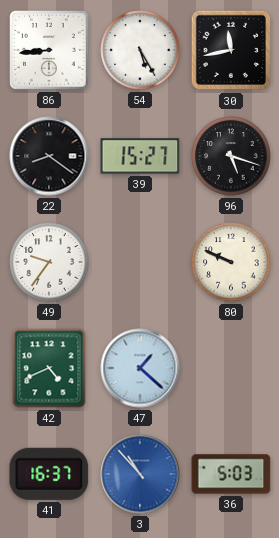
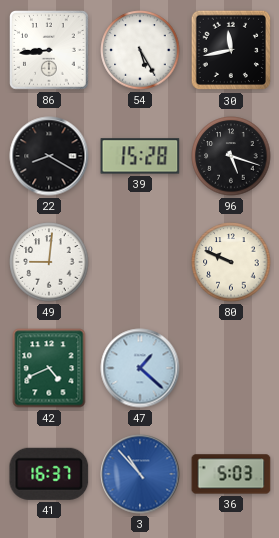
22: 8:21 -> 8:20 (49, 156)
39: 15:27 -> 15:28 (140, 156)
49: 9:36 -> 9:01 (49, 262)
